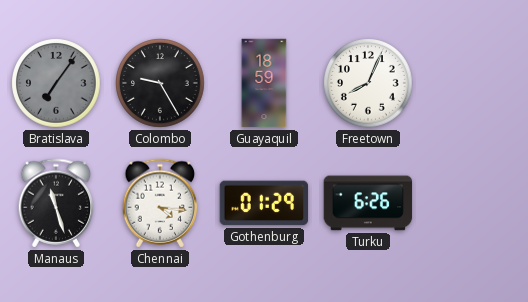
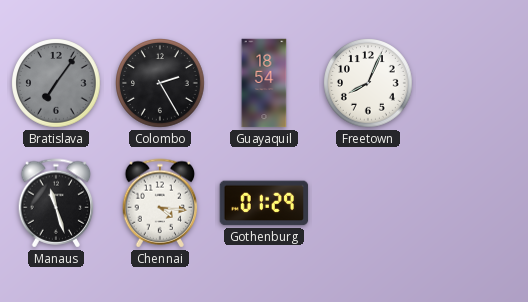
Colombo: 9:25 -> 2:25 (161, 84)
Guayaquil: 18:59 -> 18:54 (264, 83)
Turku: 6:26 -> none (368, 203)
